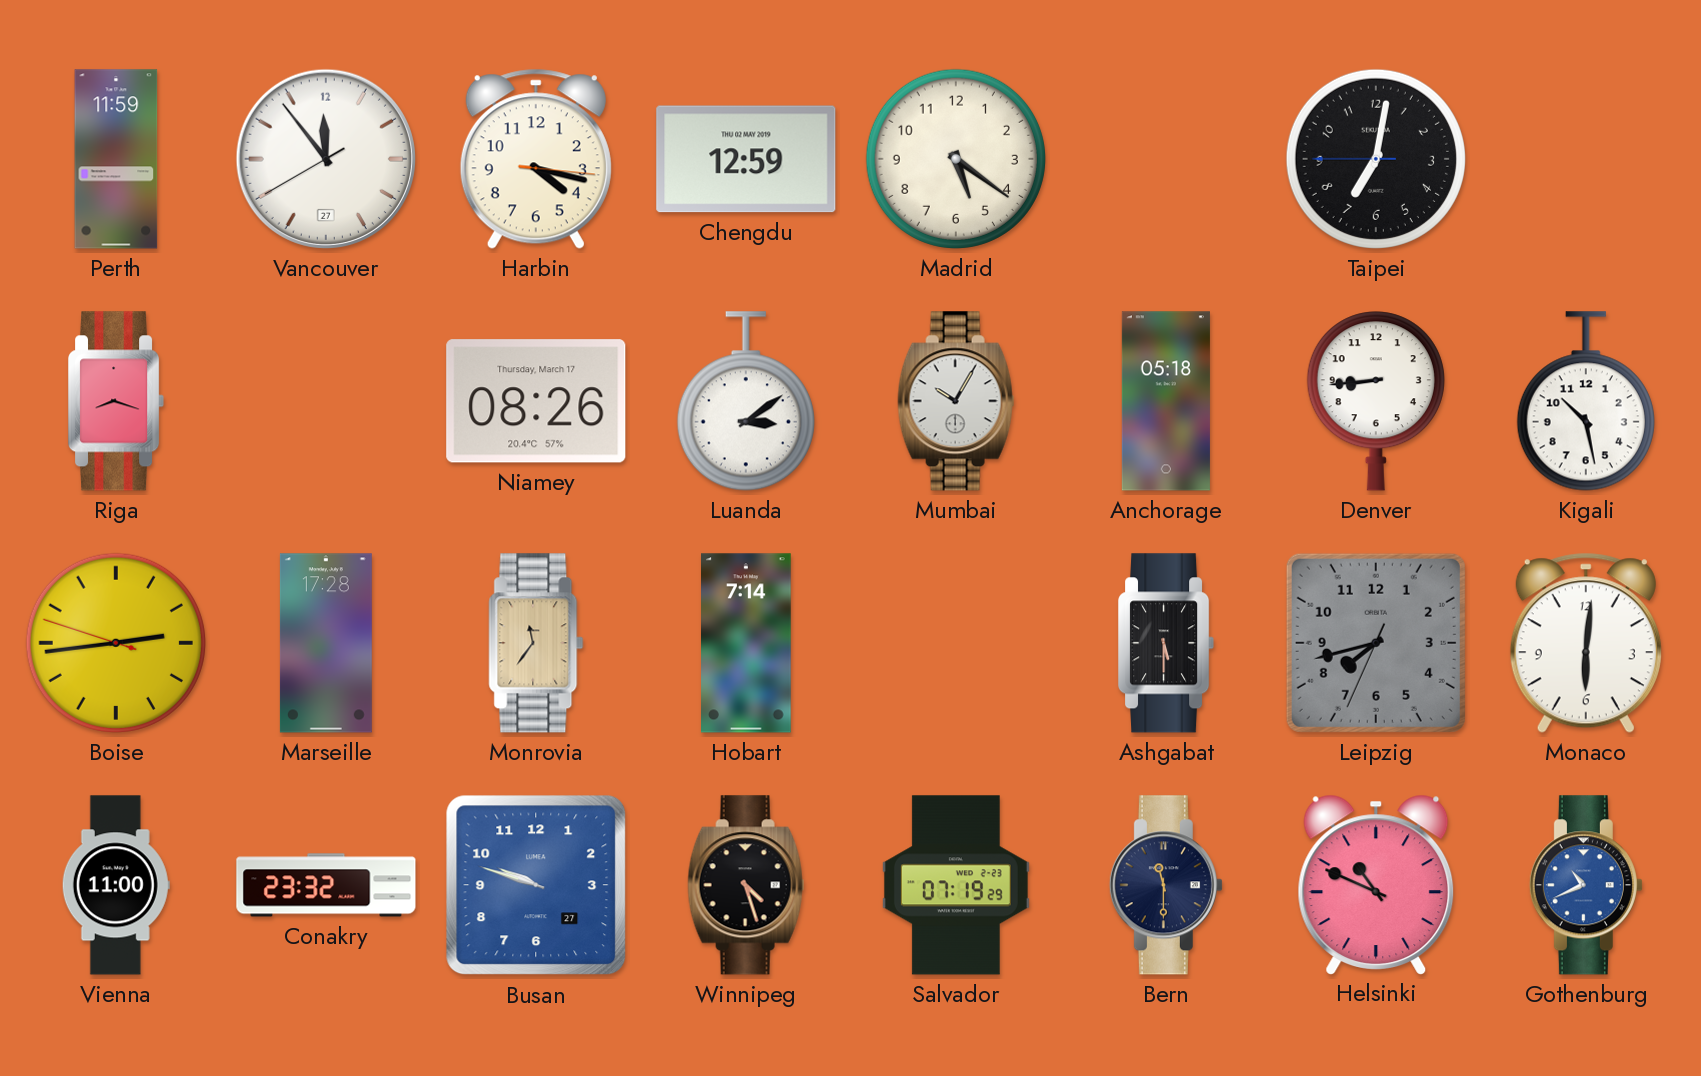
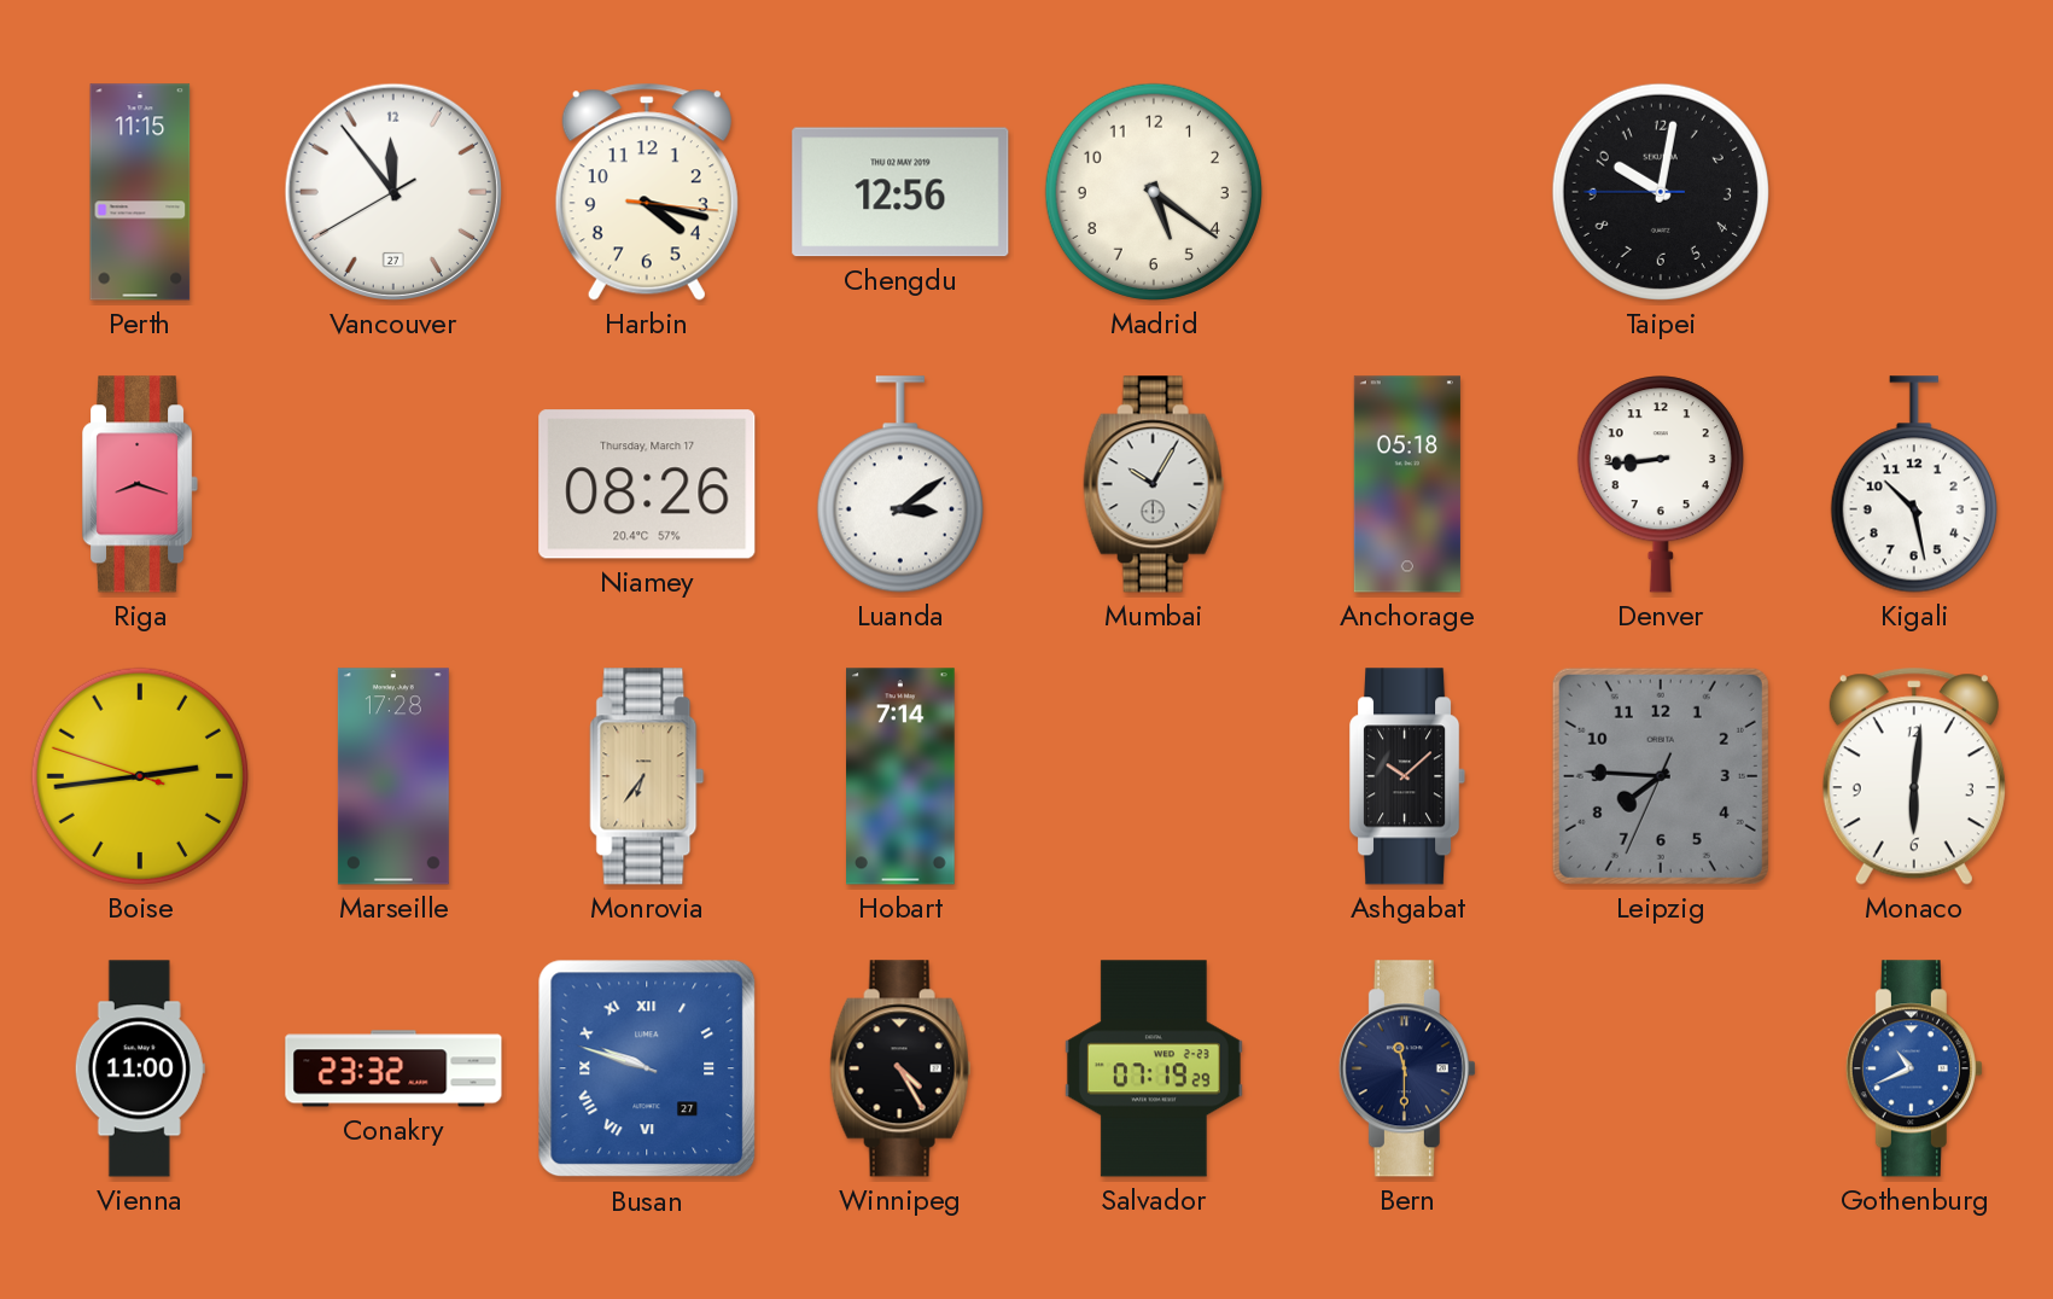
Perth: 11:59 -> 11:15 (140, 192)
Chengdu: 12:59 -> 12:56 (900, 192)
Taipei: 7:01 -> 10:01 (1661, 192)
Monrovia: 11:36 -> 6:36 (647, 776)
Ashgabat: 5:30 -> 10:08 (1408, 776)
Leipzig: 7:42 -> 7:45 (1661, 776)
Busan numerals: Arabic -> Roman (647, 1068)
Winnipeg: 4:27 -> 4:25 (900, 1068)
Helsinki: 10:49 -> none (1376, 884)
